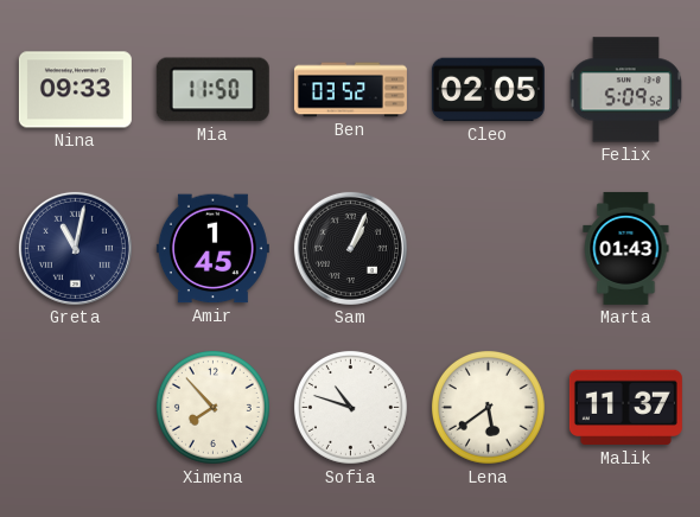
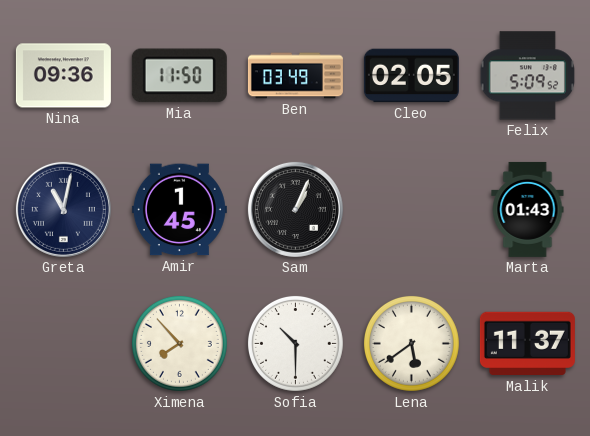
Nina: 09:33 -> 09:36 (63, 76)
Ben: 03:52 -> 03:49 (295, 76)
Sofia: 10:48 -> 10:30 (295, 343)
